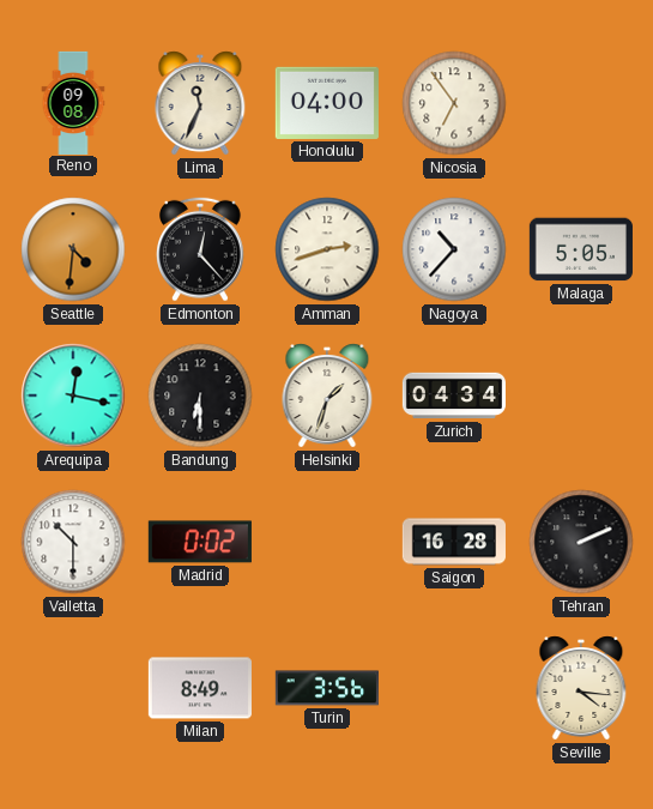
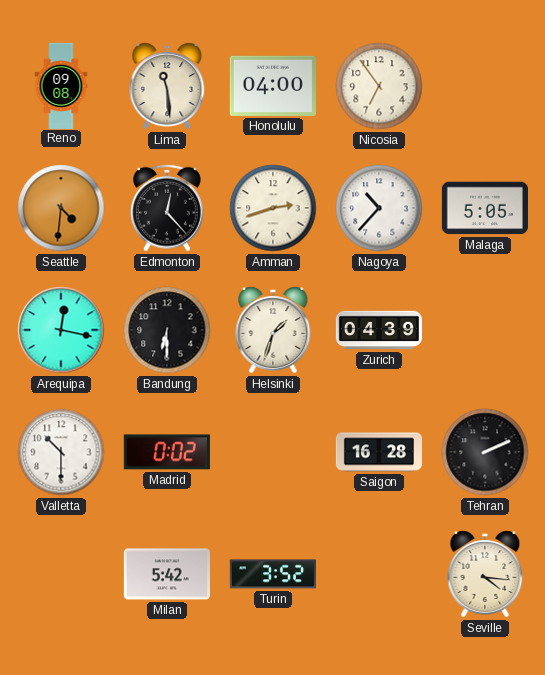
Lima: 11:34 -> 11:29 (167, 86)
Zurich: 04:34 -> 04:39 (378, 330)
Milan: 8:49 -> 5:42 (167, 574)
Turin: 3:56 -> 3:52 (273, 574)
